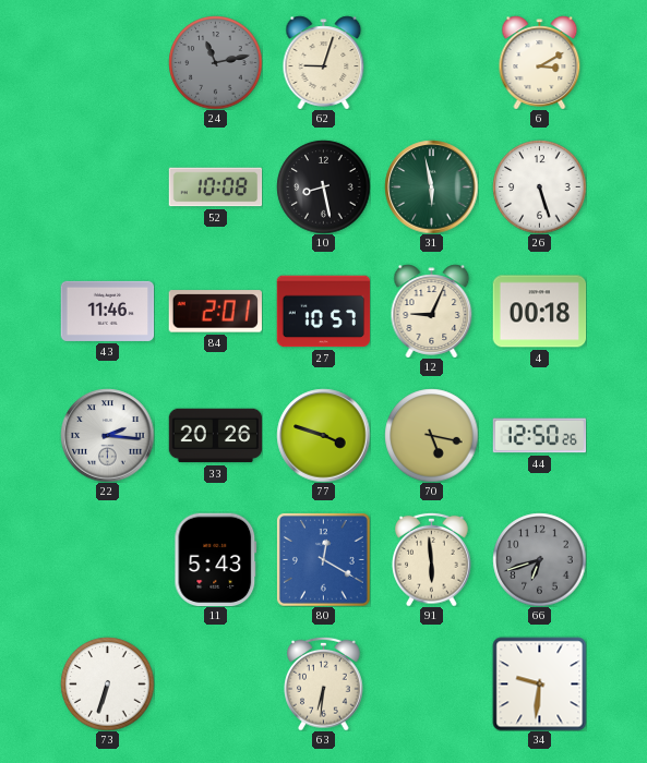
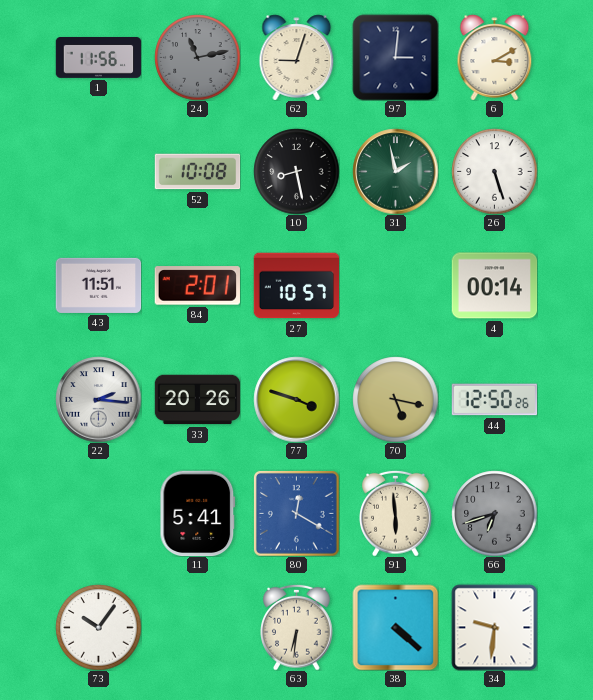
1: none -> 11:56 (98, 58)
97: none -> 3:01 (395, 57)
31: 5:58 -> 1:58 (395, 171)
43: 11:46 -> 11:51 (98, 285)
12: 9:04 -> none (432, 311)
4: 00:18 -> 00:14 (494, 286)
11: 5:43 -> 5:41 (198, 513)
73: 6:33 -> 10:06 (98, 627)
38: none -> 4:22 (395, 627)
